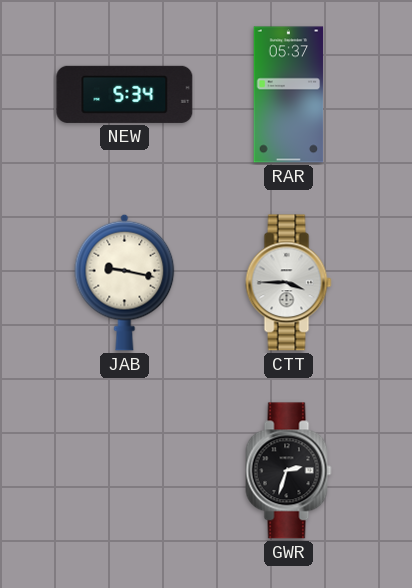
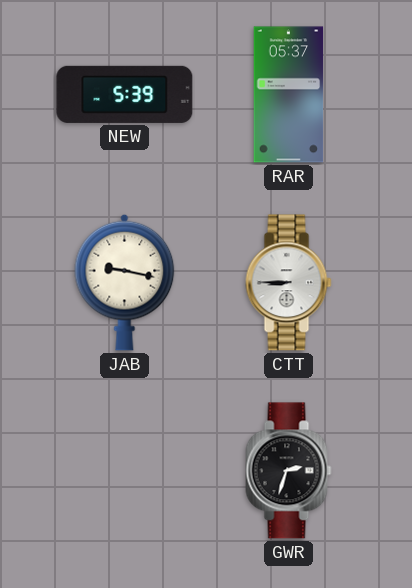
NEW: 5:34 -> 5:39 (125, 94)
CTT: 3:45 -> 8:45 (289, 283)
